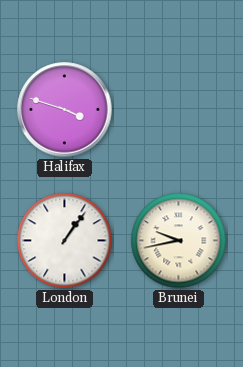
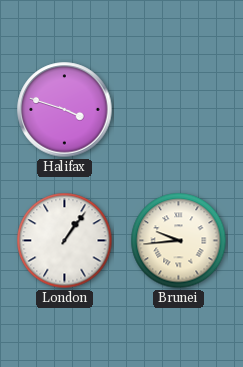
Brunei: 9:43 -> 9:44 (179, 241)
